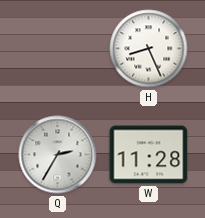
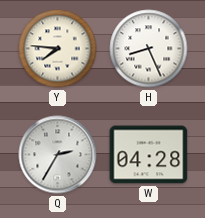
Y: none -> 7:46 (58, 49)
W: 11:28 -> 04:28 (149, 155)
